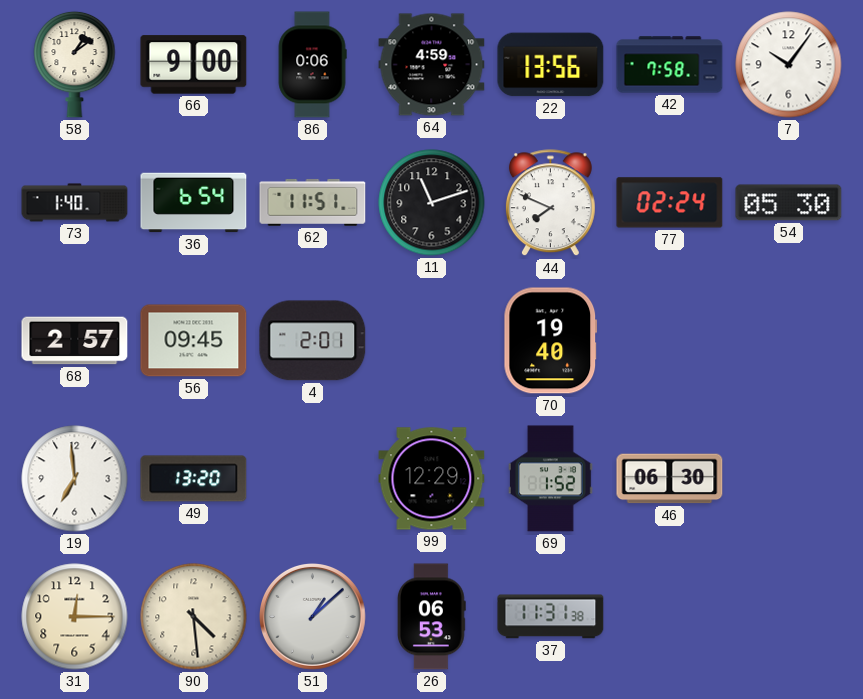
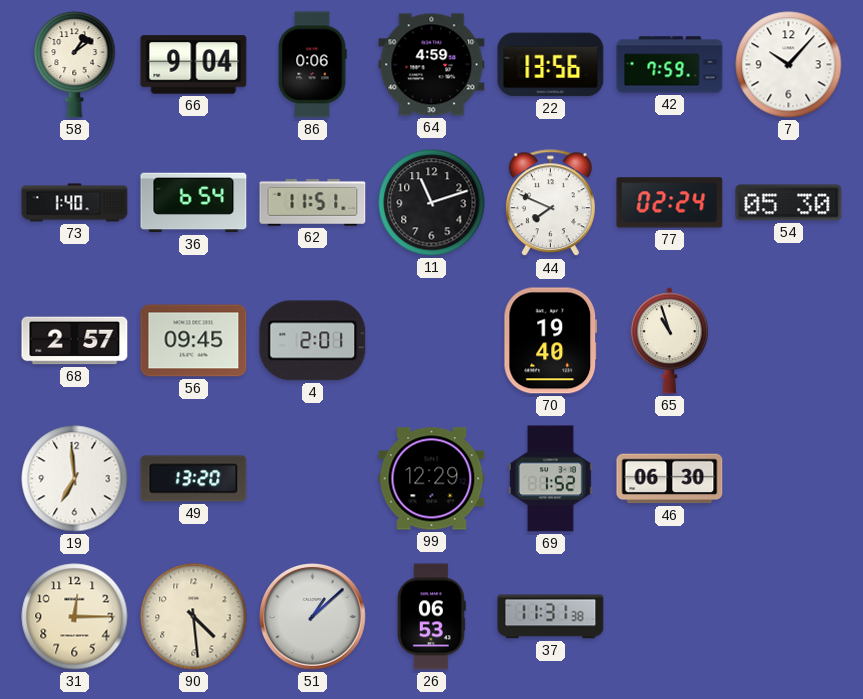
66: 9:00 -> 9:04 (194, 65)
42: 7:58 -> 7:59 (670, 65)
7: 10:06 -> 10:07 (789, 65)
65: none -> 10:57 (669, 341)
